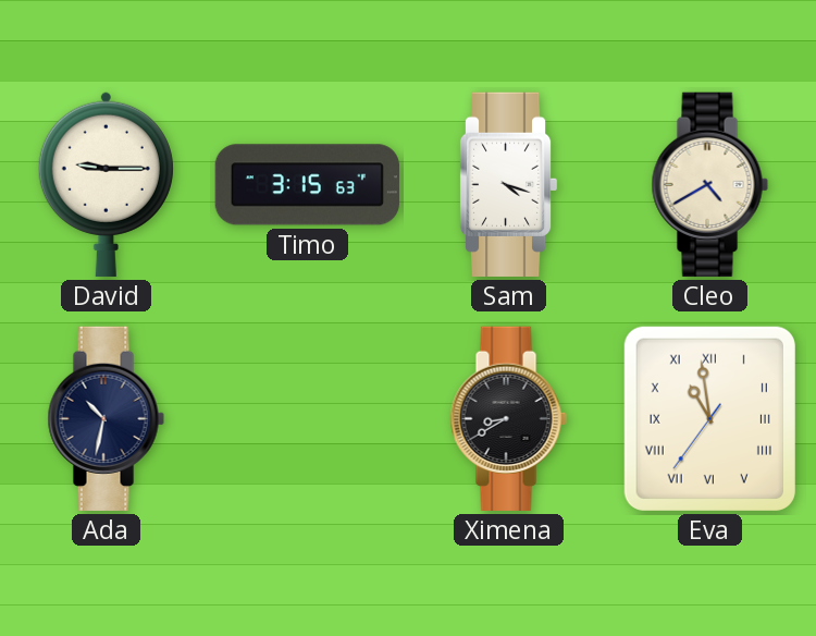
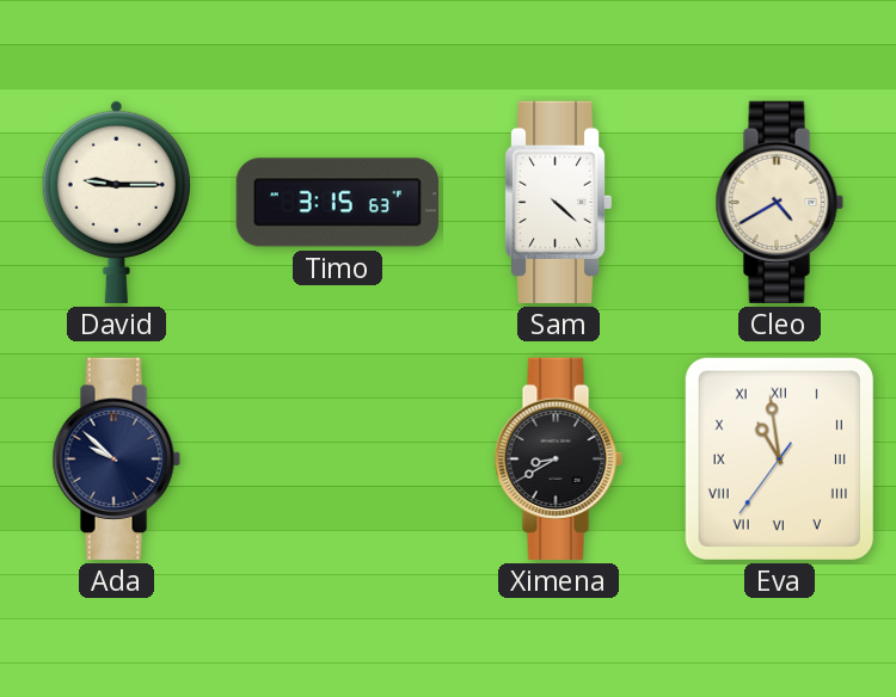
Sam: 4:18 -> 4:22 (558, 202)
Ada: 10:32 -> 9:52 (116, 458)
